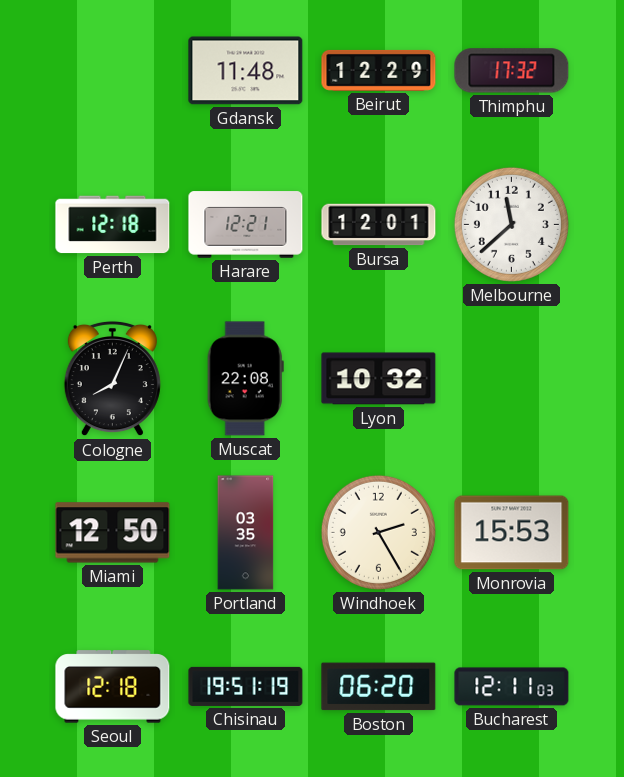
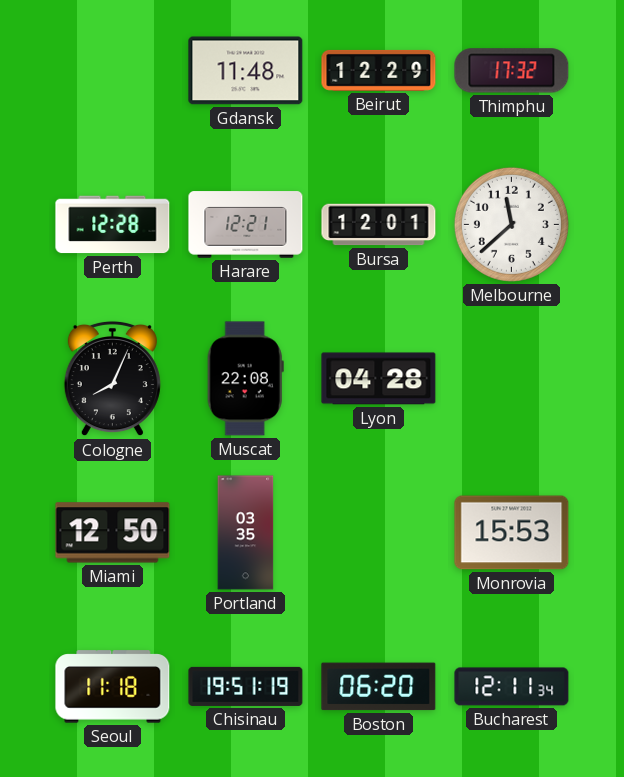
Perth: 12:18 -> 12:28 (113, 225)
Lyon: 10:32 -> 04:28 (379, 379)
Windhoek: 2:25 -> none (378, 532)
Seoul: 12:18 -> 11:18 (113, 687)
Bucharest: 12:11:03 -> 12:11:34 (512, 687)
